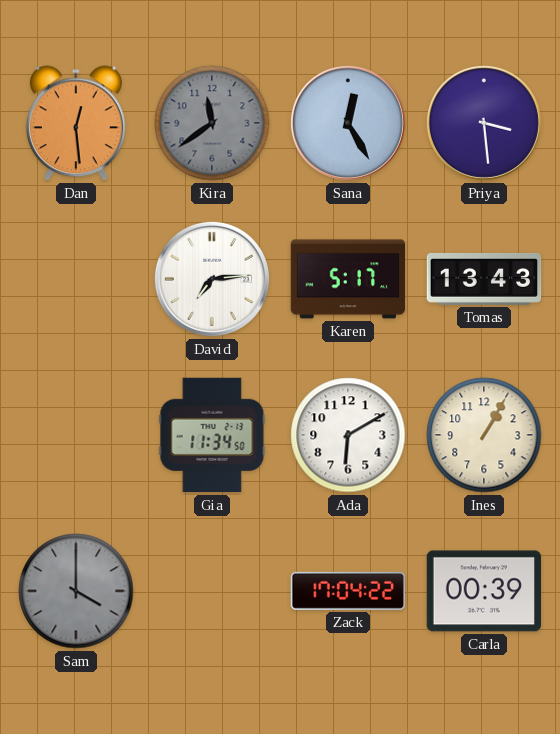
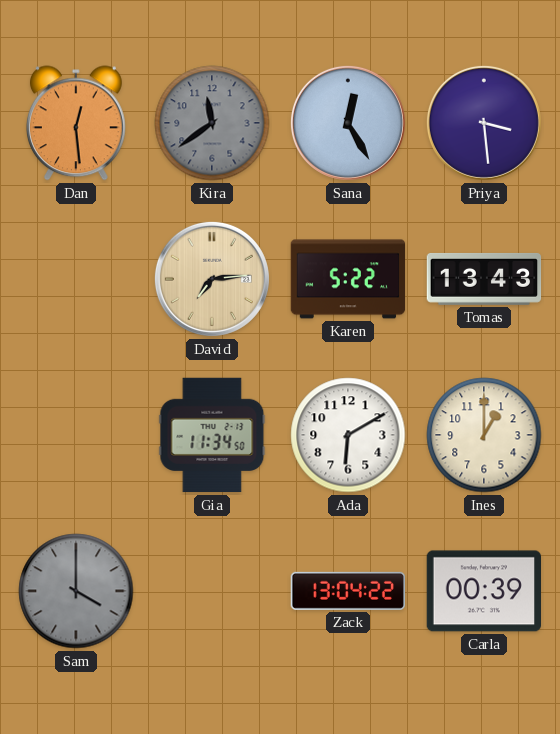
David dial: white -> champagne (212, 279)
Karen: 5:17 -> 5:22 (348, 279)
Ines: 1:05 -> 1:00 (484, 435)
Zack: 17:04 -> 13:04 (347, 591)
